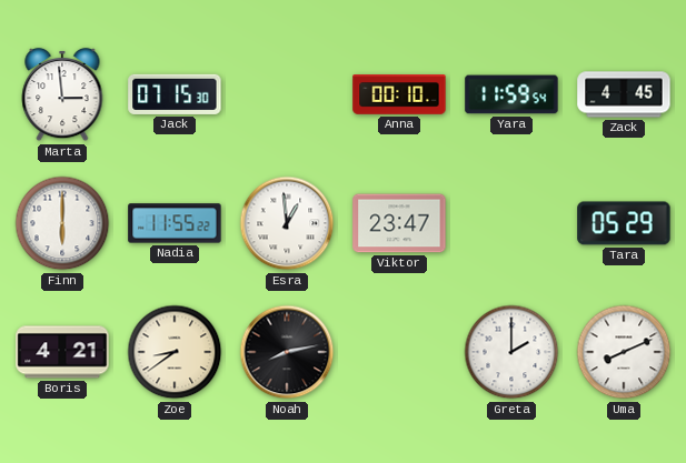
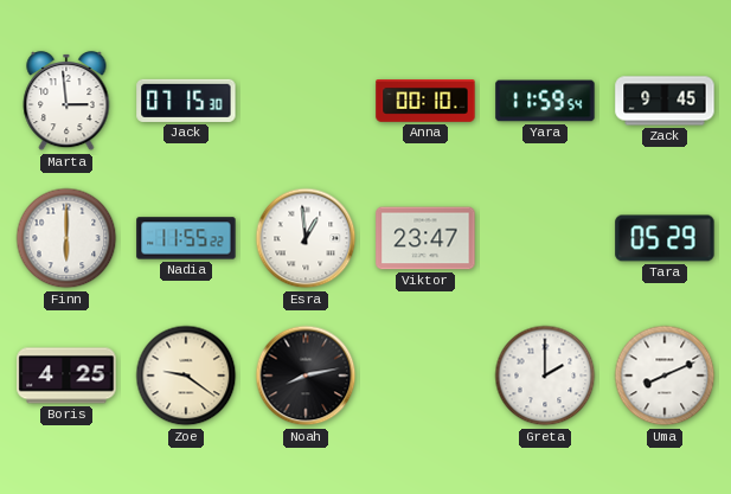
Zack: 4:45 -> 9:45 (665, 101)
Boris: 4:21 -> 4:25 (66, 376)
Zoe: 8:39 -> 9:21 (186, 376)
